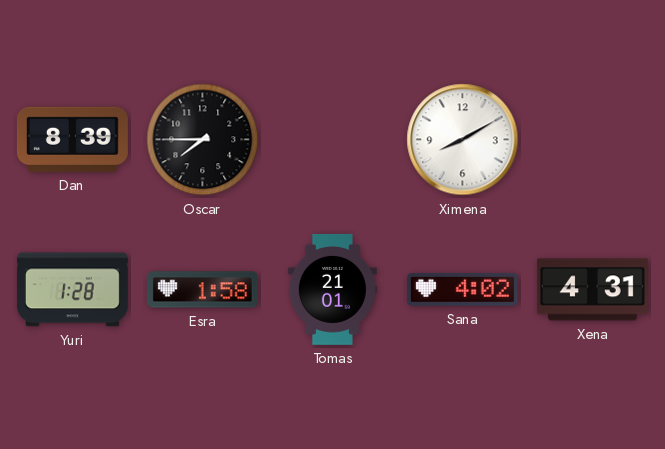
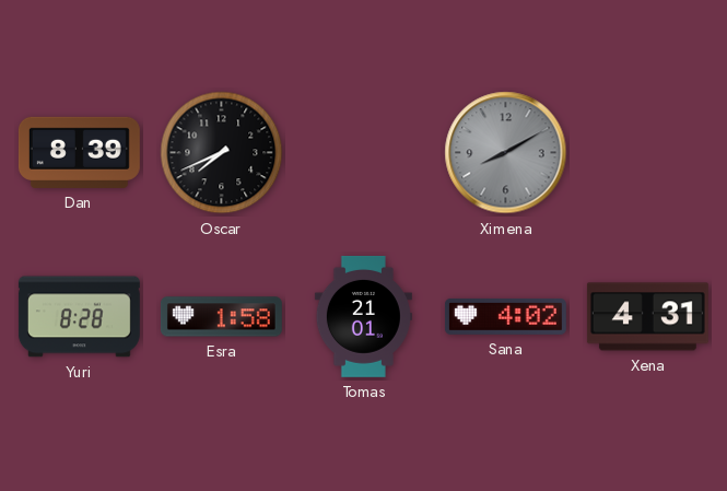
Oscar: 7:45 -> 7:41 (222, 153)
Ximena dial: white -> grey (506, 153)
Yuri: 1:28 -> 8:28 (79, 317)
